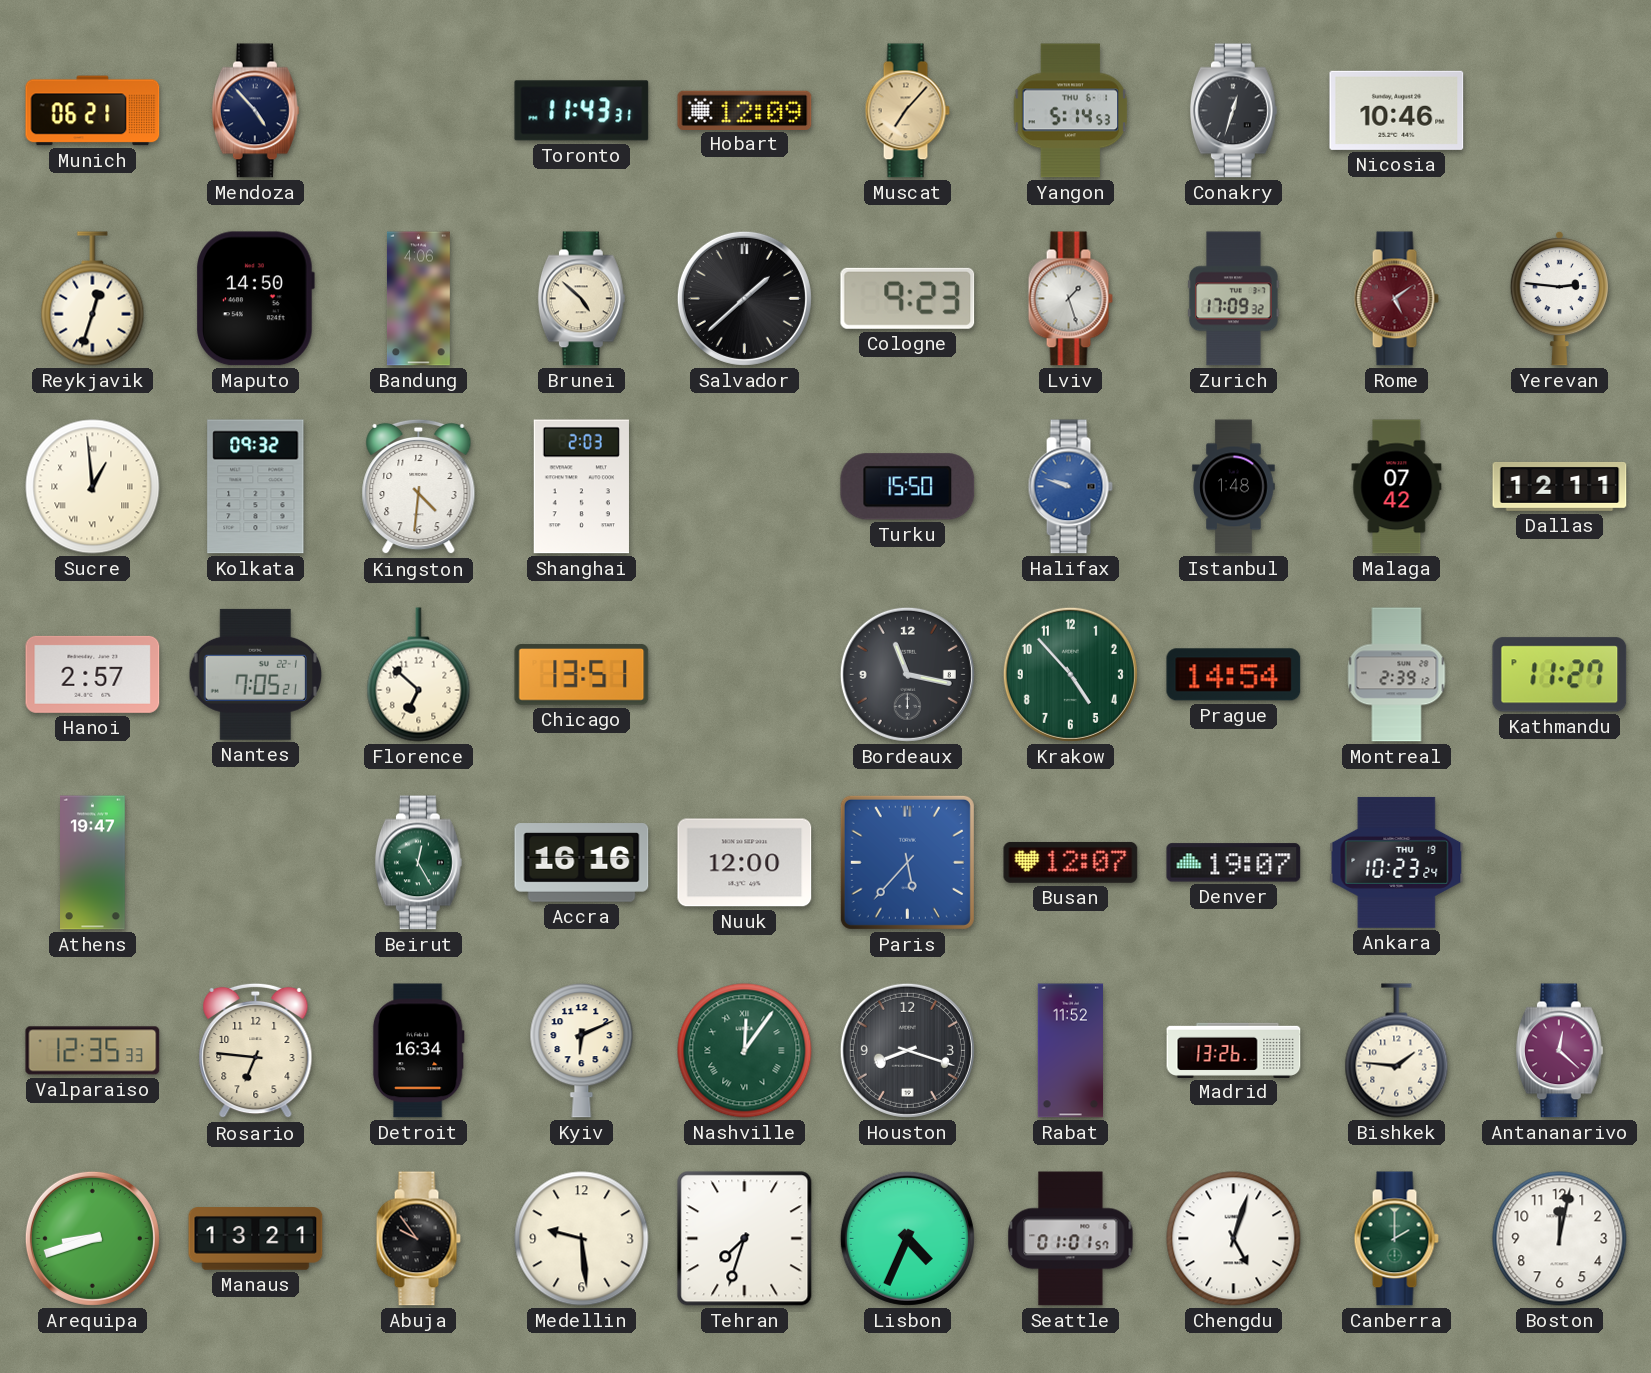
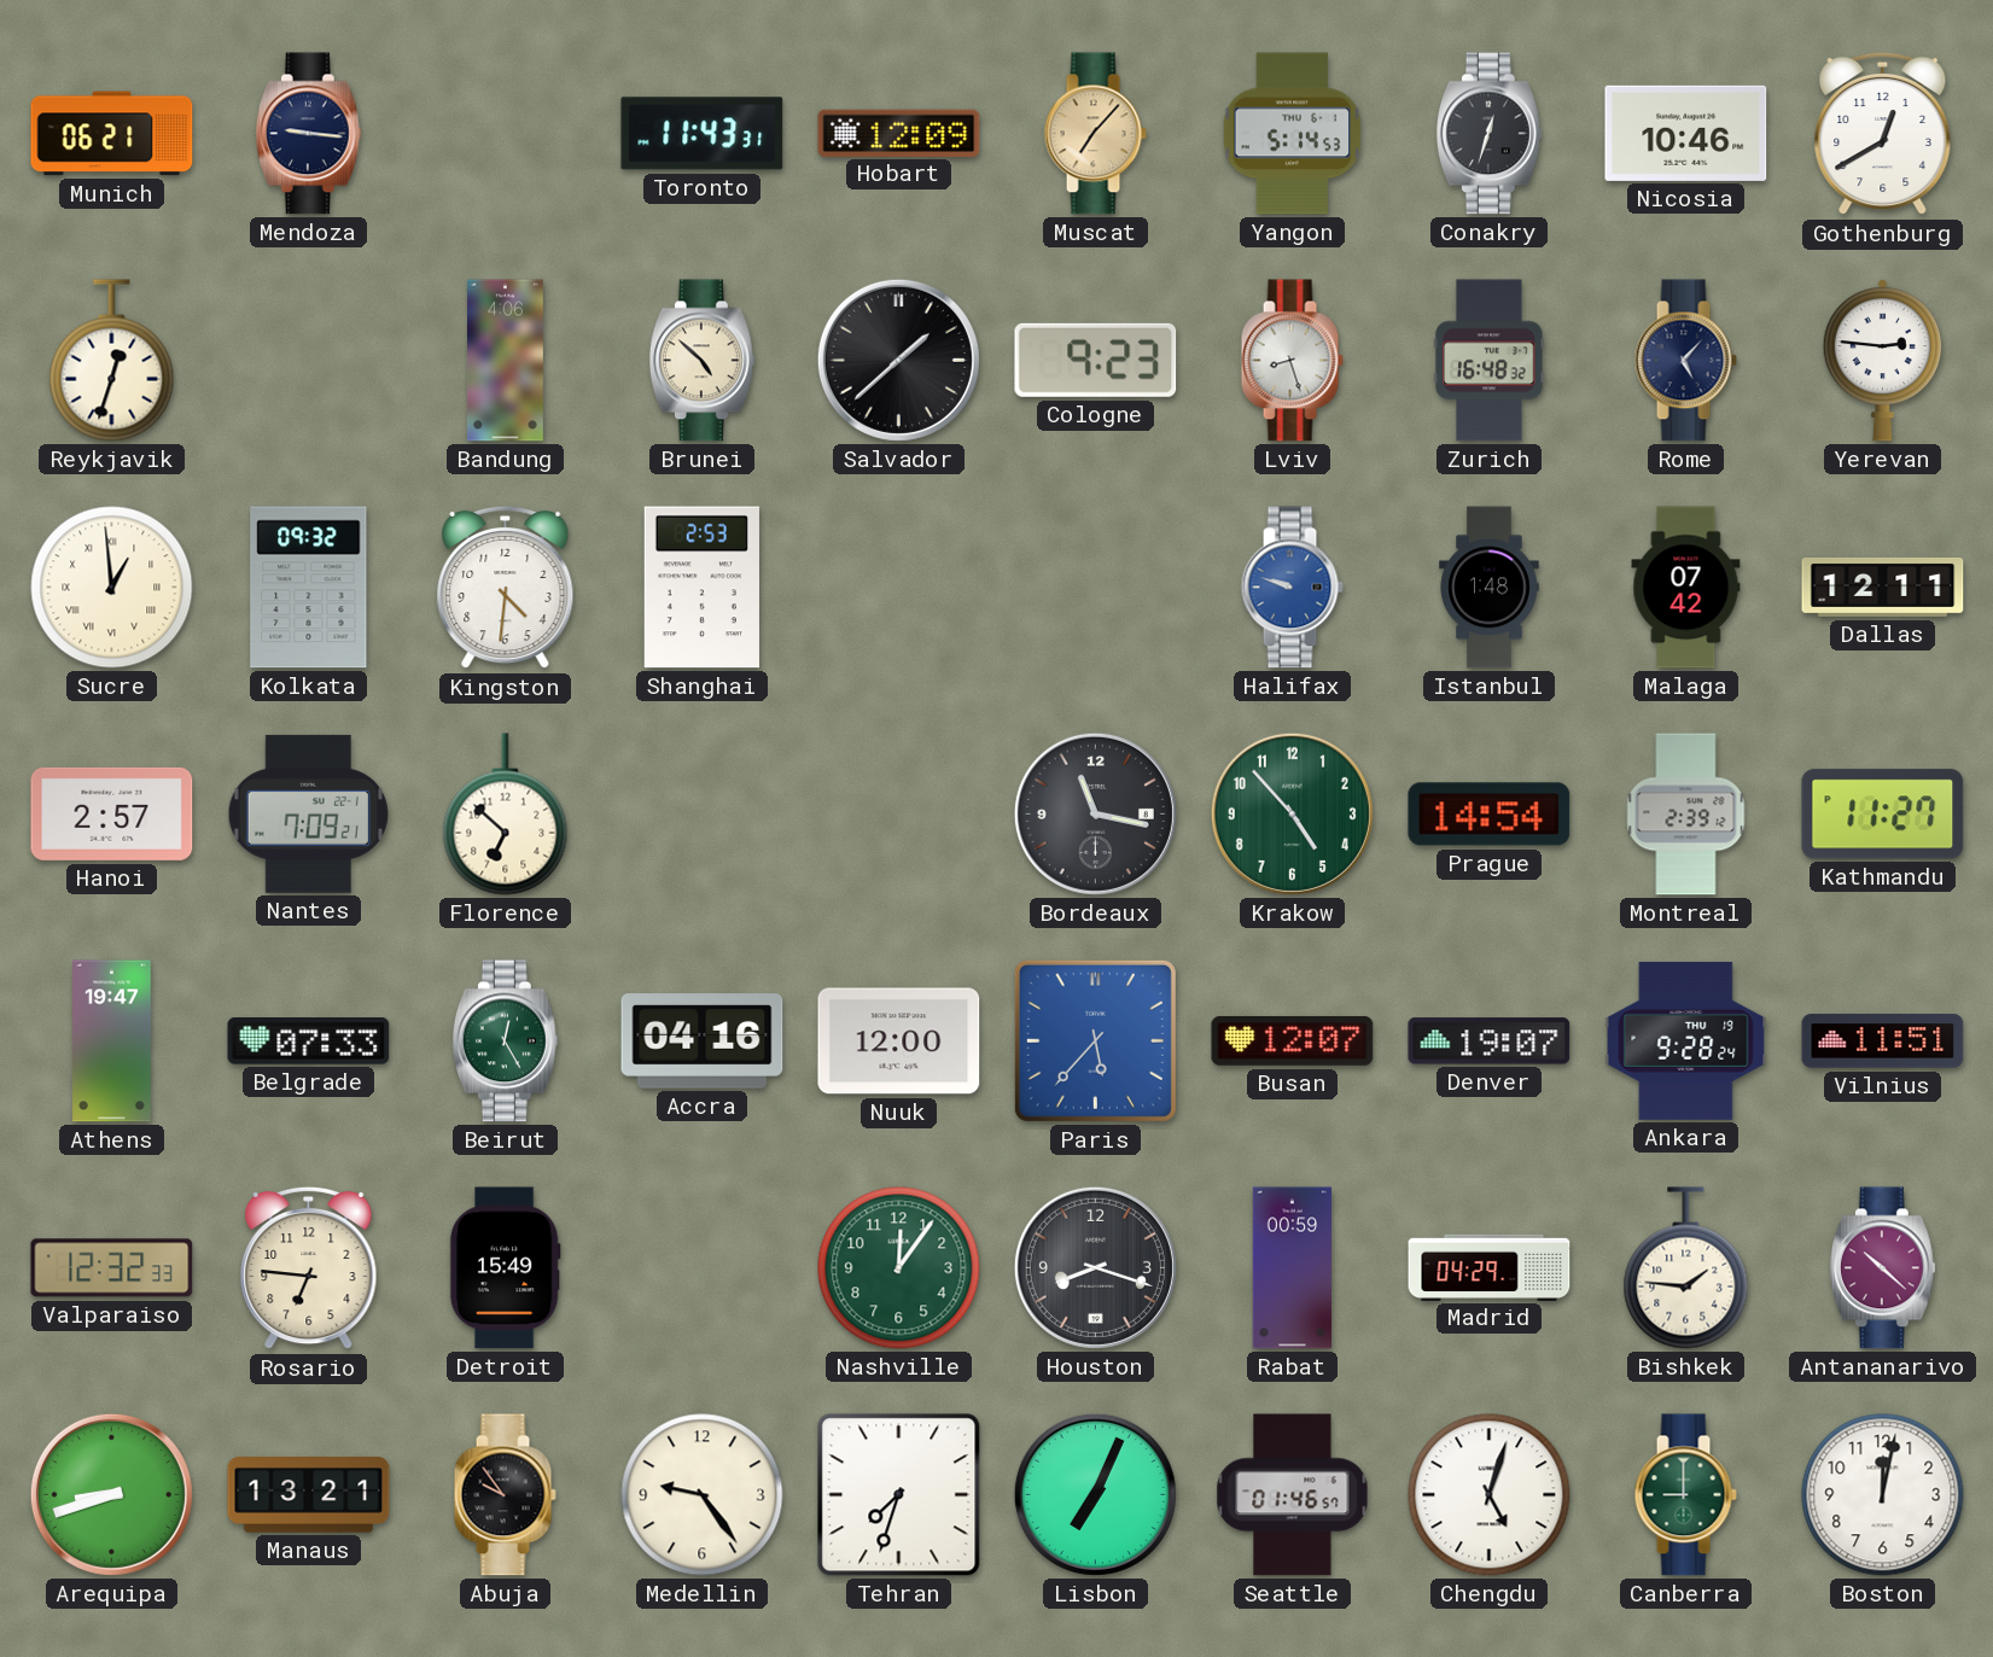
Mendoza: 4:53 -> 9:16 (308, 134)
Gothenburg: none -> 12:40 (1883, 134)
Maputo: 14:50 -> none (255, 299)
Lviv: 1:27 -> 8:27 (1292, 361)
Zurich: 17:09 -> 16:48 (1490, 361)
Rome: 5:09 -> 5:07 (1685, 361)
Rome dial: burgundy -> navy (1685, 361)
Shanghai: 2:03 -> 2:53 (701, 588)
Turku: 15:50 -> none (908, 487)
Nantes: 7:05 -> 7:09 (308, 813)
Chicago: 13:51 -> none (582, 675)
Belgrade: none -> 07:33 (309, 1042)
Accra: 16:16 -> 04:16 (703, 1042)
Ankara: 10:23 -> 9:28 (1686, 1040)
Vilnius: none -> 11:51 (1883, 1042)
Valparaiso: 12:35 -> 12:32 (112, 1268)
Detroit: 16:34 -> 15:49 (505, 1268)
Kyiv: 6:11 -> none (582, 1051)
Nashville numerals: Roman -> Arabic (899, 1268)
Rabat: 11:52 -> 00:59 (1292, 1268)
Madrid: 13:26 -> 04:29 (1490, 1267)
Antananarivo: 12:22 -> 10:22 (1882, 1268)
Medellin: 9:29 -> 9:24 (703, 1495)
Lisbon: 4:34 -> 7:04 (1095, 1494)
Seattle: 01:01 -> 01:46 (1293, 1495)
Canberra: 2:00 -> 9:00 (1685, 1495)
